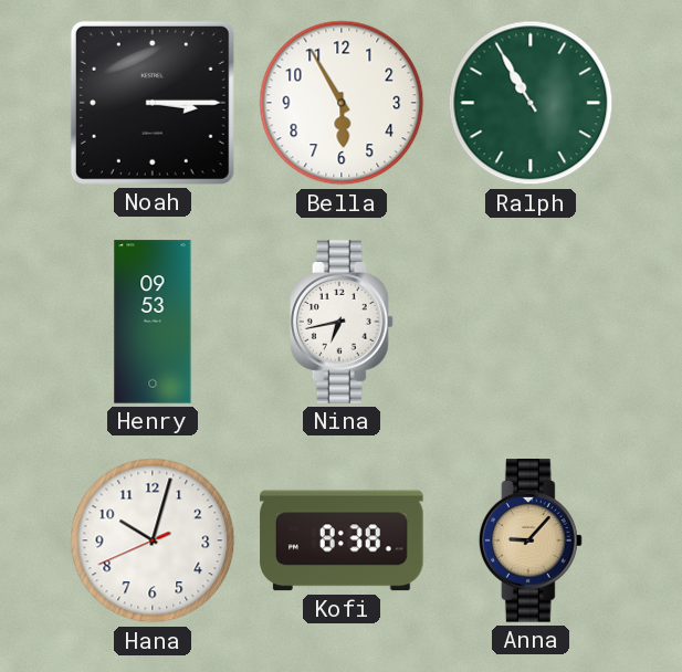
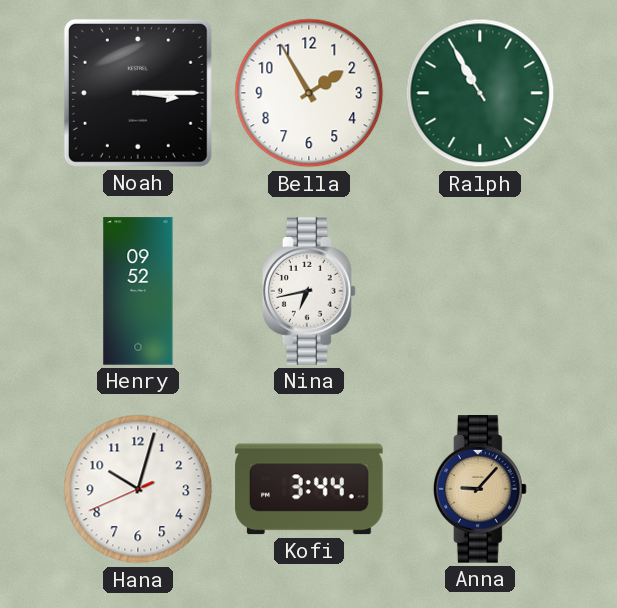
Bella: 5:55 -> 1:55 (309, 93)
Henry: 09:53 -> 09:52 (138, 291)
Kofi: 8:38 -> 3:44 (309, 489)
